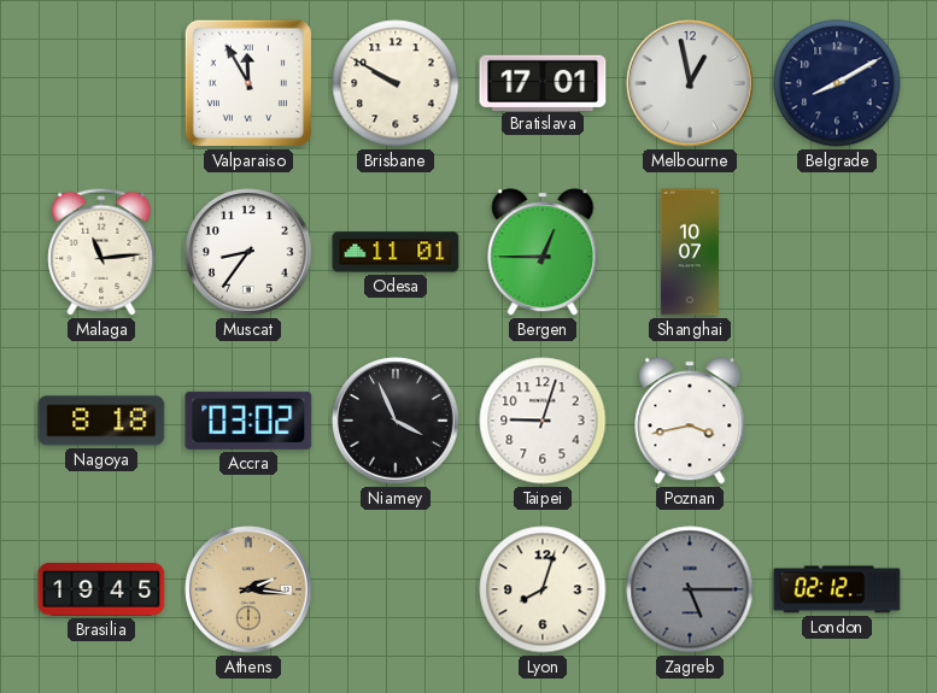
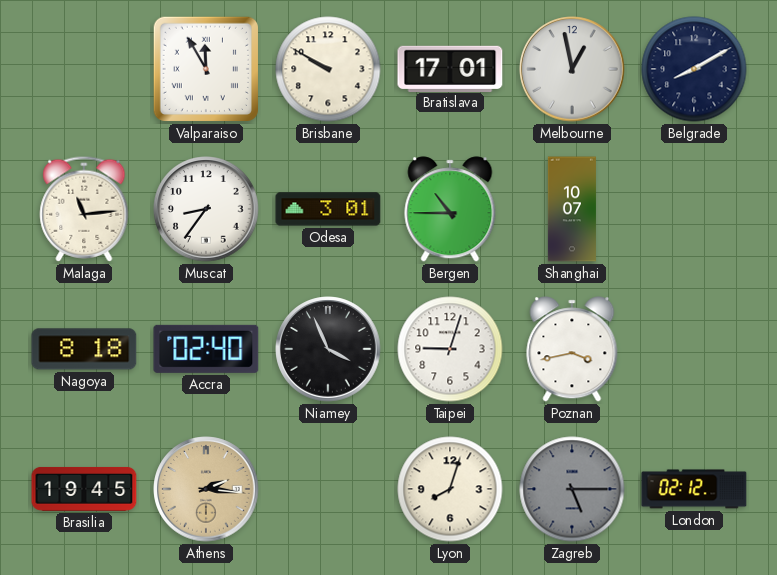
Odesa: 11:01 -> 3:01 (328, 209)
Bergen: 12:45 -> 10:45 (450, 209)
Accra: 03:02 -> 02:40 (206, 349)
